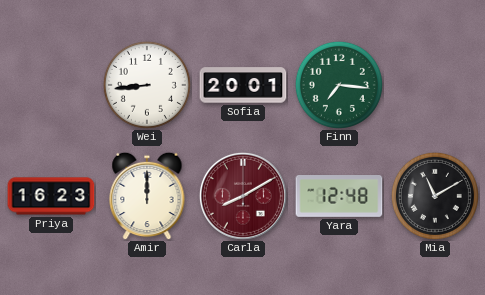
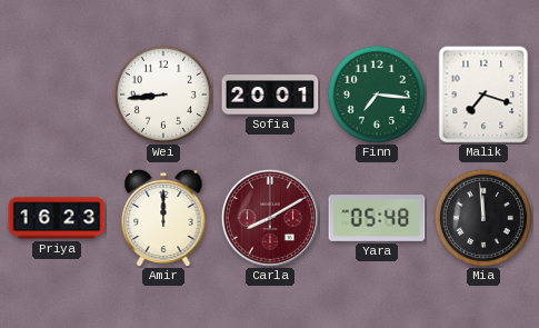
Malik: none -> 7:18 (483, 95)
Yara: 12:48 -> 05:48 (377, 219)
Mia: 11:10 -> 11:59 (483, 218)
